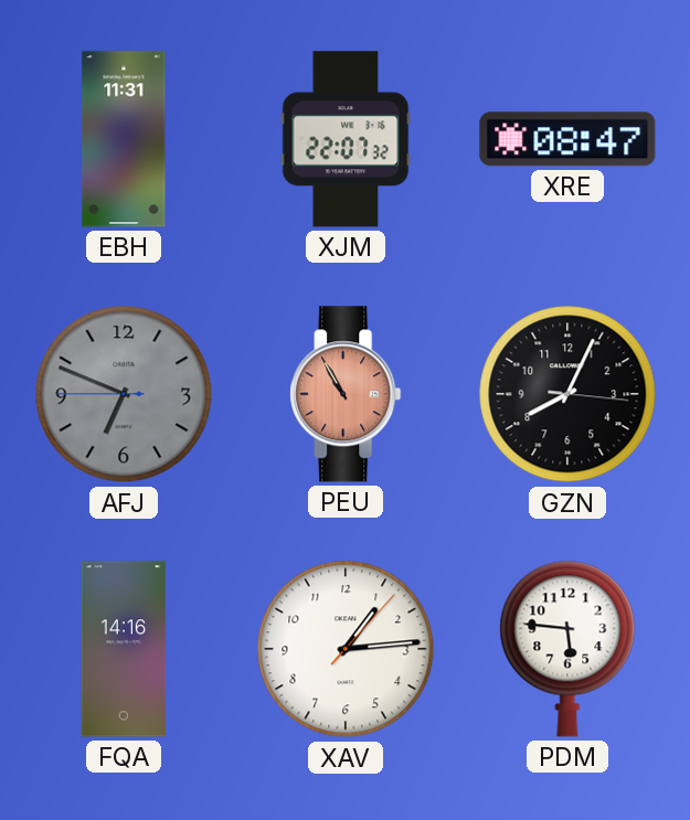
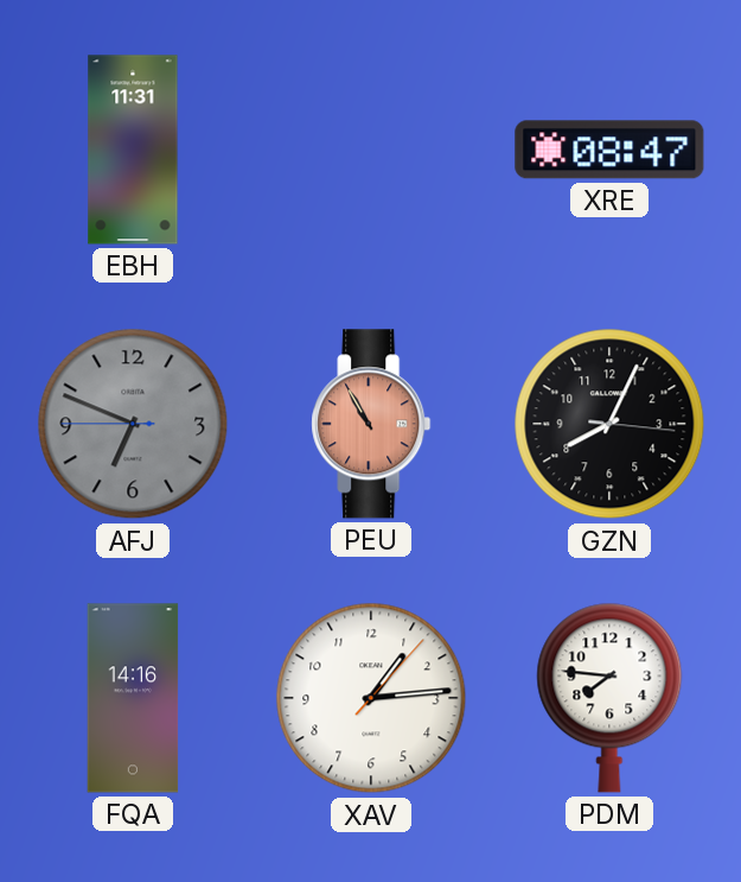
XJM: 22:07 -> none (346, 139)
PDM: 5:46 -> 7:46 (609, 698)
